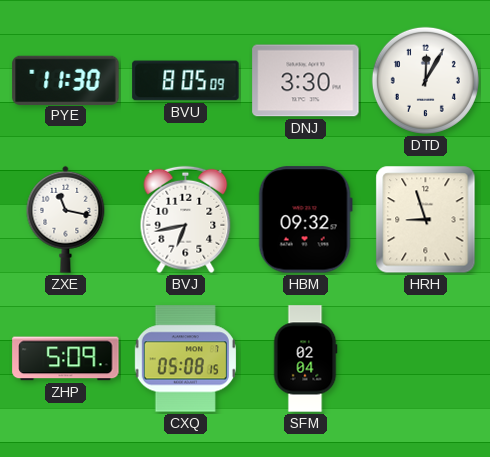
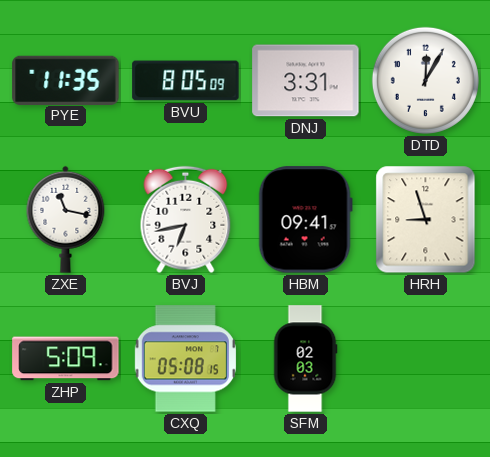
PYE: 11:30 -> 11:35 (66, 80)
DNJ: 3:30 -> 3:31 (306, 81)
HBM: 09:32 -> 09:41 (305, 220)
SFM: 02:04 -> 02:03 (305, 359)
